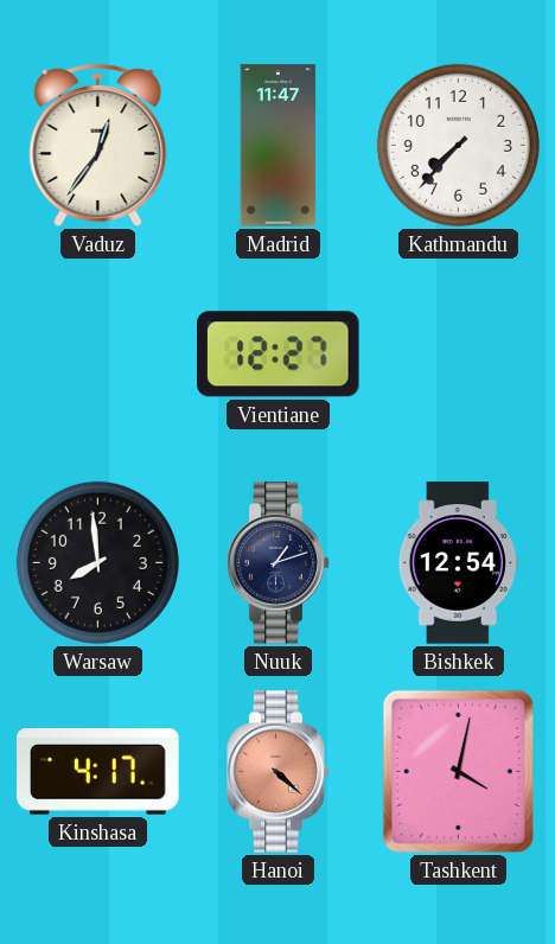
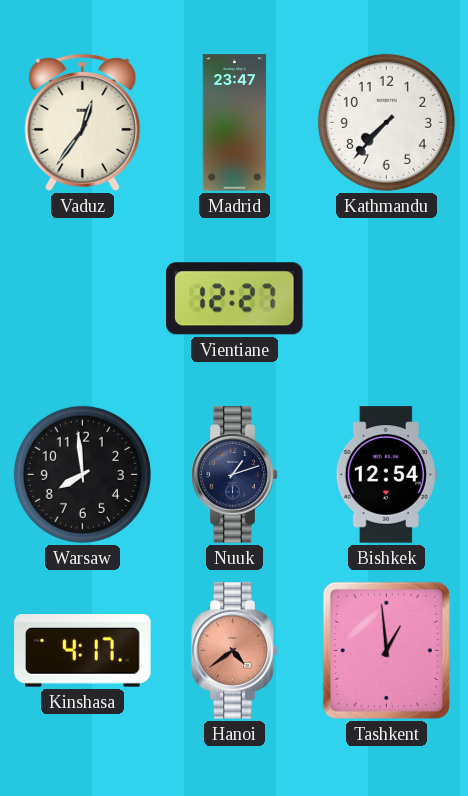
Madrid: 11:47 -> 23:47 (235, 123)
Hanoi: 4:22 -> 4:39 (235, 651)
Tashkent: 4:02 -> 12:59 (386, 650)
